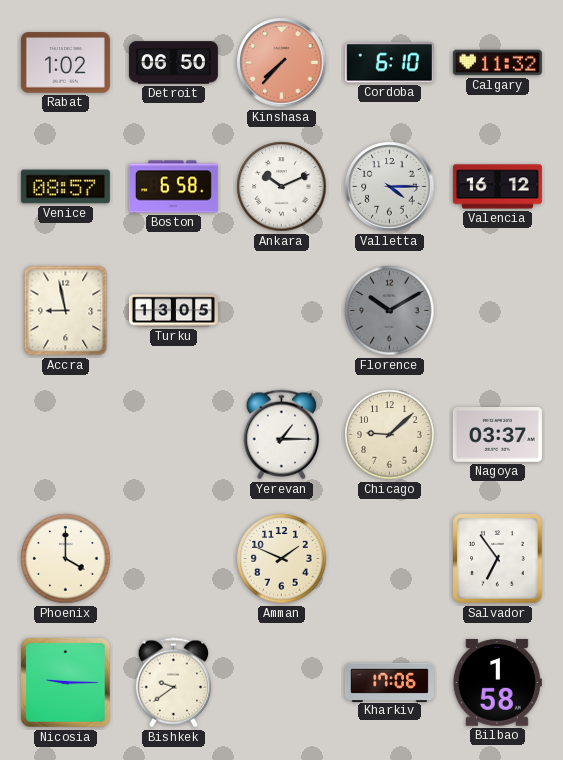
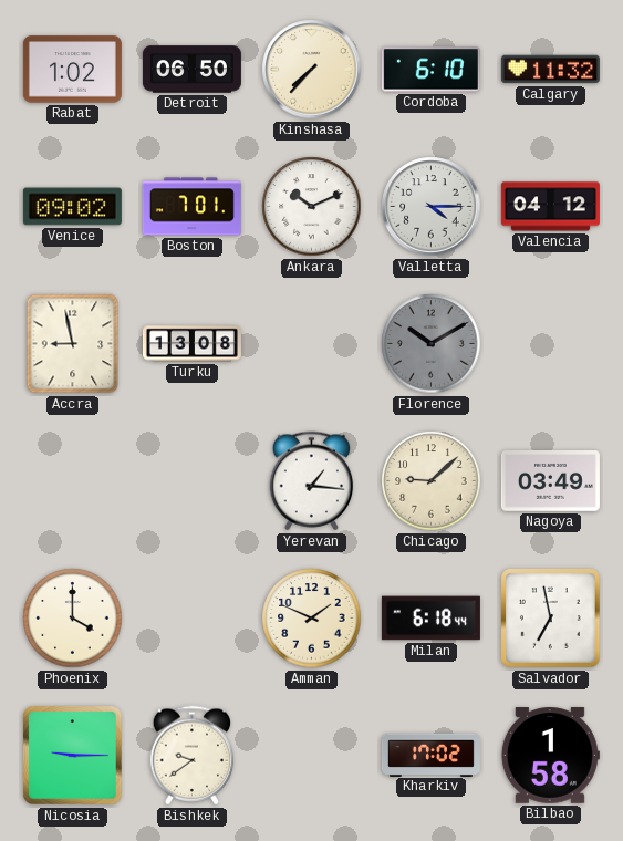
Kinshasa dial: salmon -> cream (312, 70)
Venice: 08:57 -> 09:02 (72, 207)
Boston: 6:58 -> 7:01 (191, 207)
Valencia: 16:12 -> 04:12 (550, 207)
Turku: 13:05 -> 13:08 (191, 344)
Yerevan: 1:15 -> 1:16 (311, 481)
Nagoya: 03:37 -> 03:49 (550, 481)
Milan: none -> 6:18 (430, 619)
Salvador: 6:54 -> 6:58 (551, 619)
Kharkiv: 17:06 -> 17:02 (430, 755)
